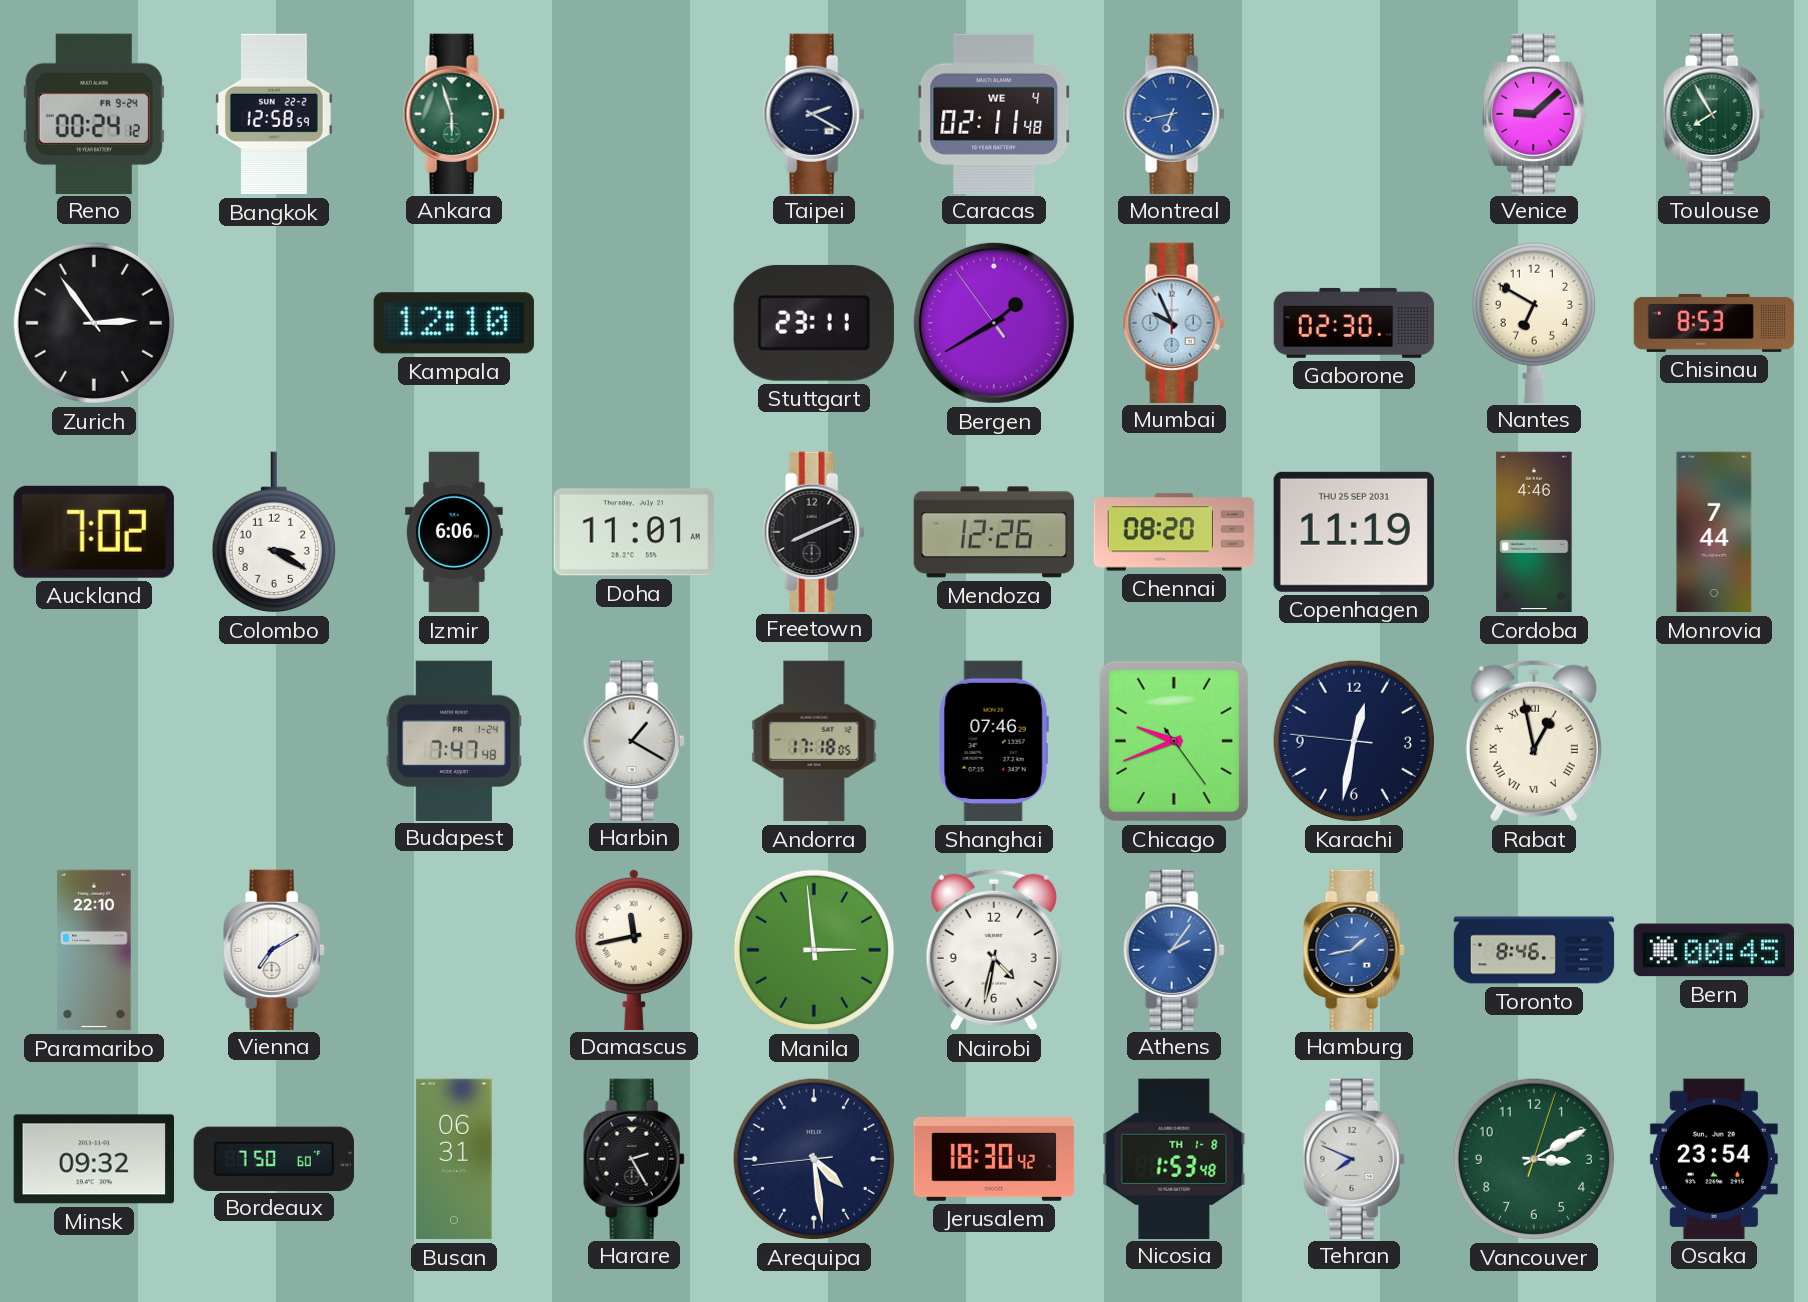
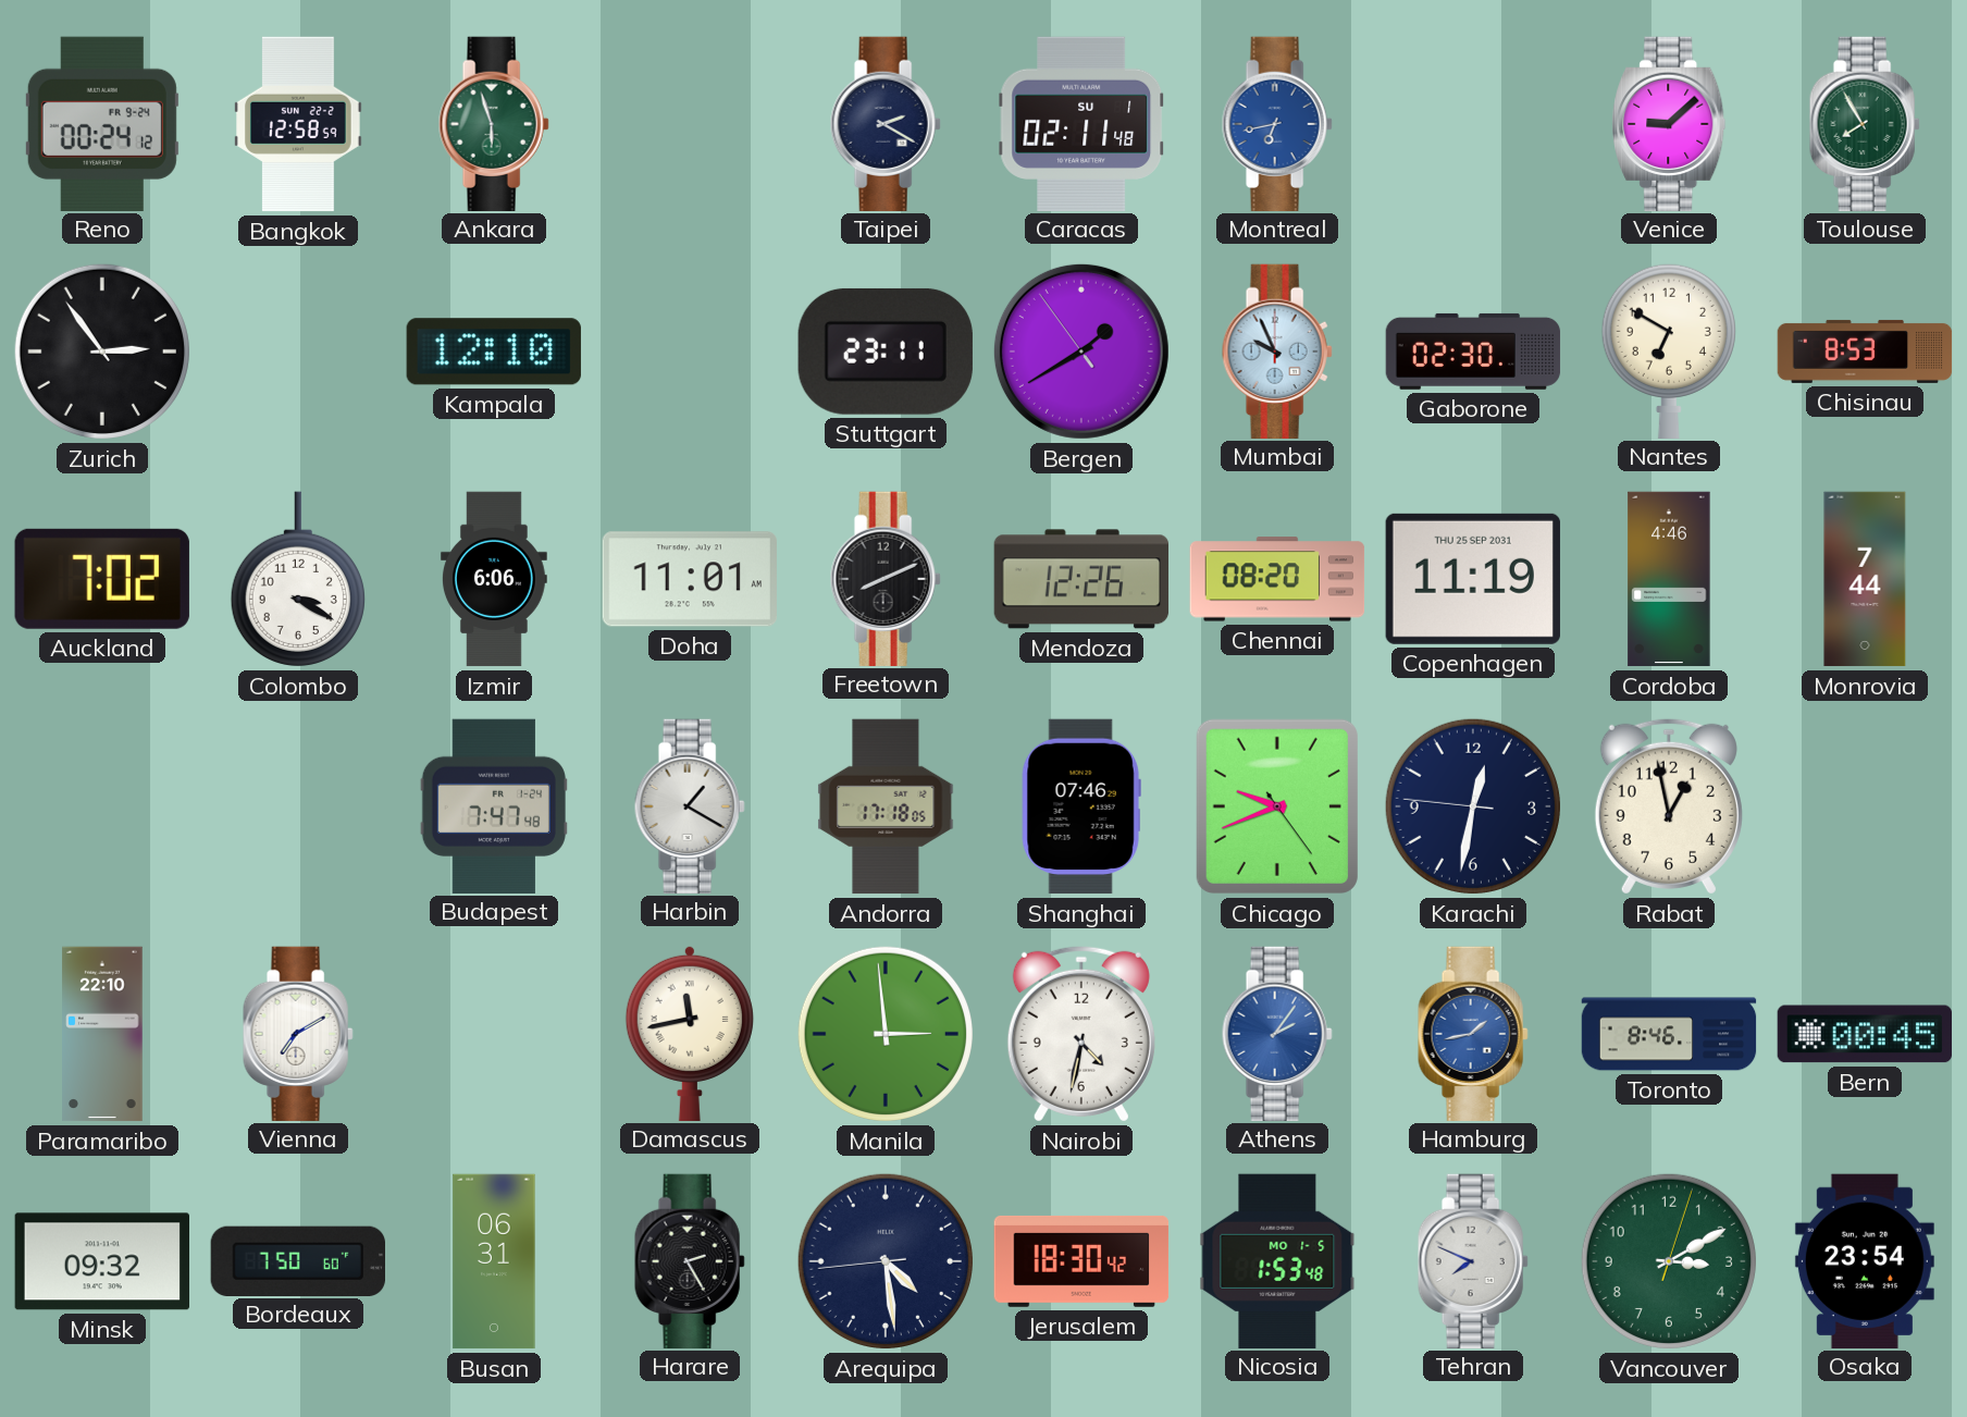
Caracas date: WE 4 -> SU 1 (1081, 123)
Rabat numerals: Roman -> Arabic (1669, 806)
Nicosia date: TH 1-8 -> MO 1-5 (1277, 1260)
